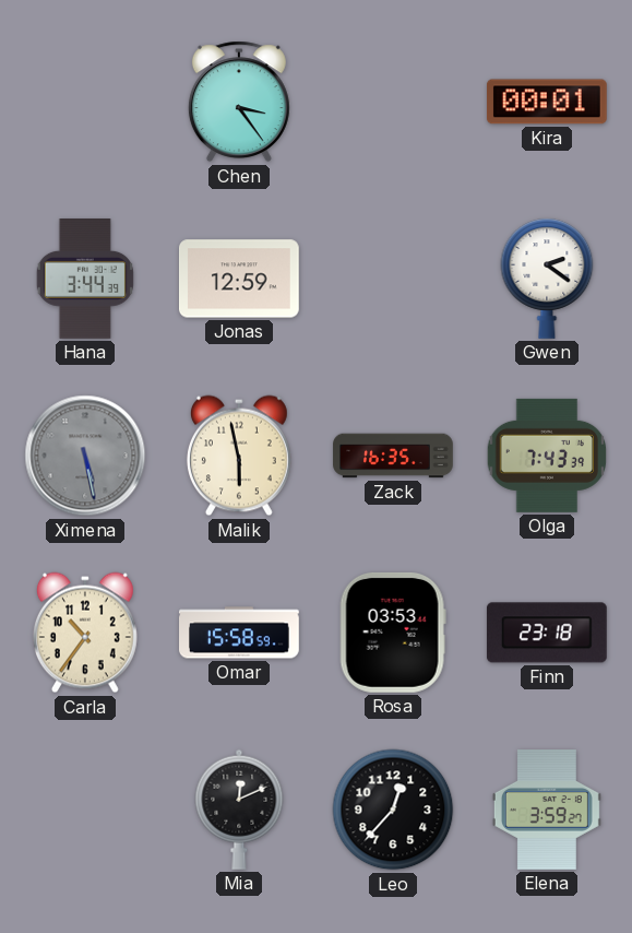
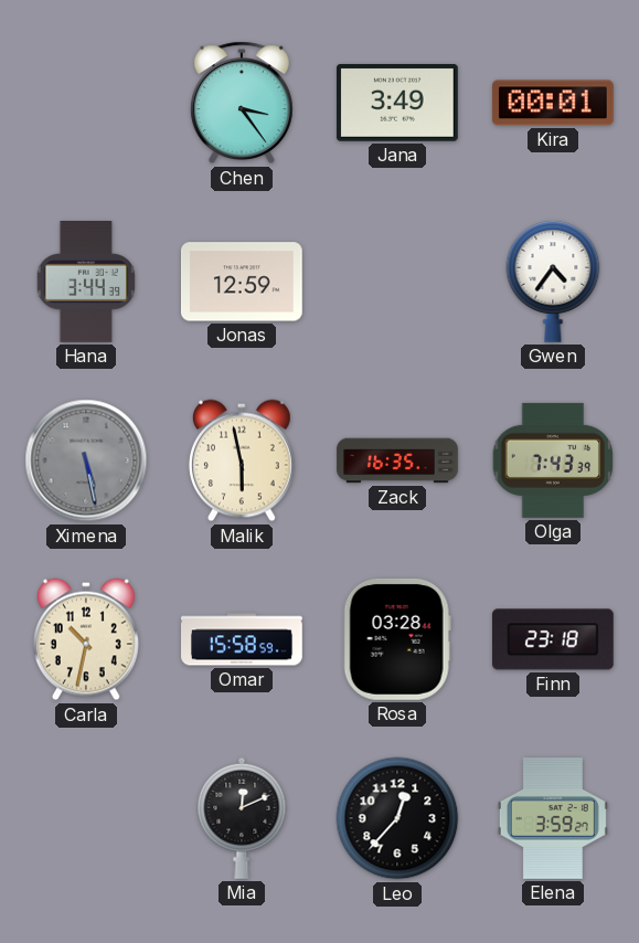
Jana: none -> 3:49 (397, 103)
Gwen: 2:21 -> 4:36 (553, 282)
Carla: 10:36 -> 10:32 (86, 639)
Rosa: 03:53 -> 03:28 (397, 639)
